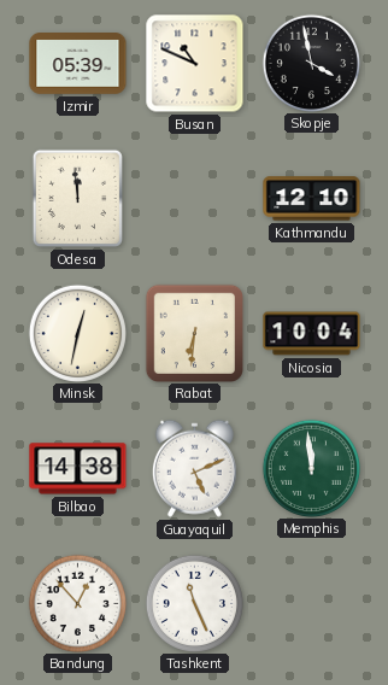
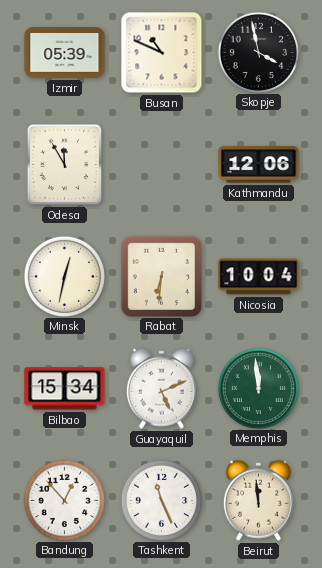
Odesa: 11:59 -> 11:55 (64, 164)
Kathmandu: 12:10 -> 12:06 (259, 165)
Bilbao: 14:38 -> 15:34 (65, 389)
Beirut: none -> 11:59 (258, 500)
